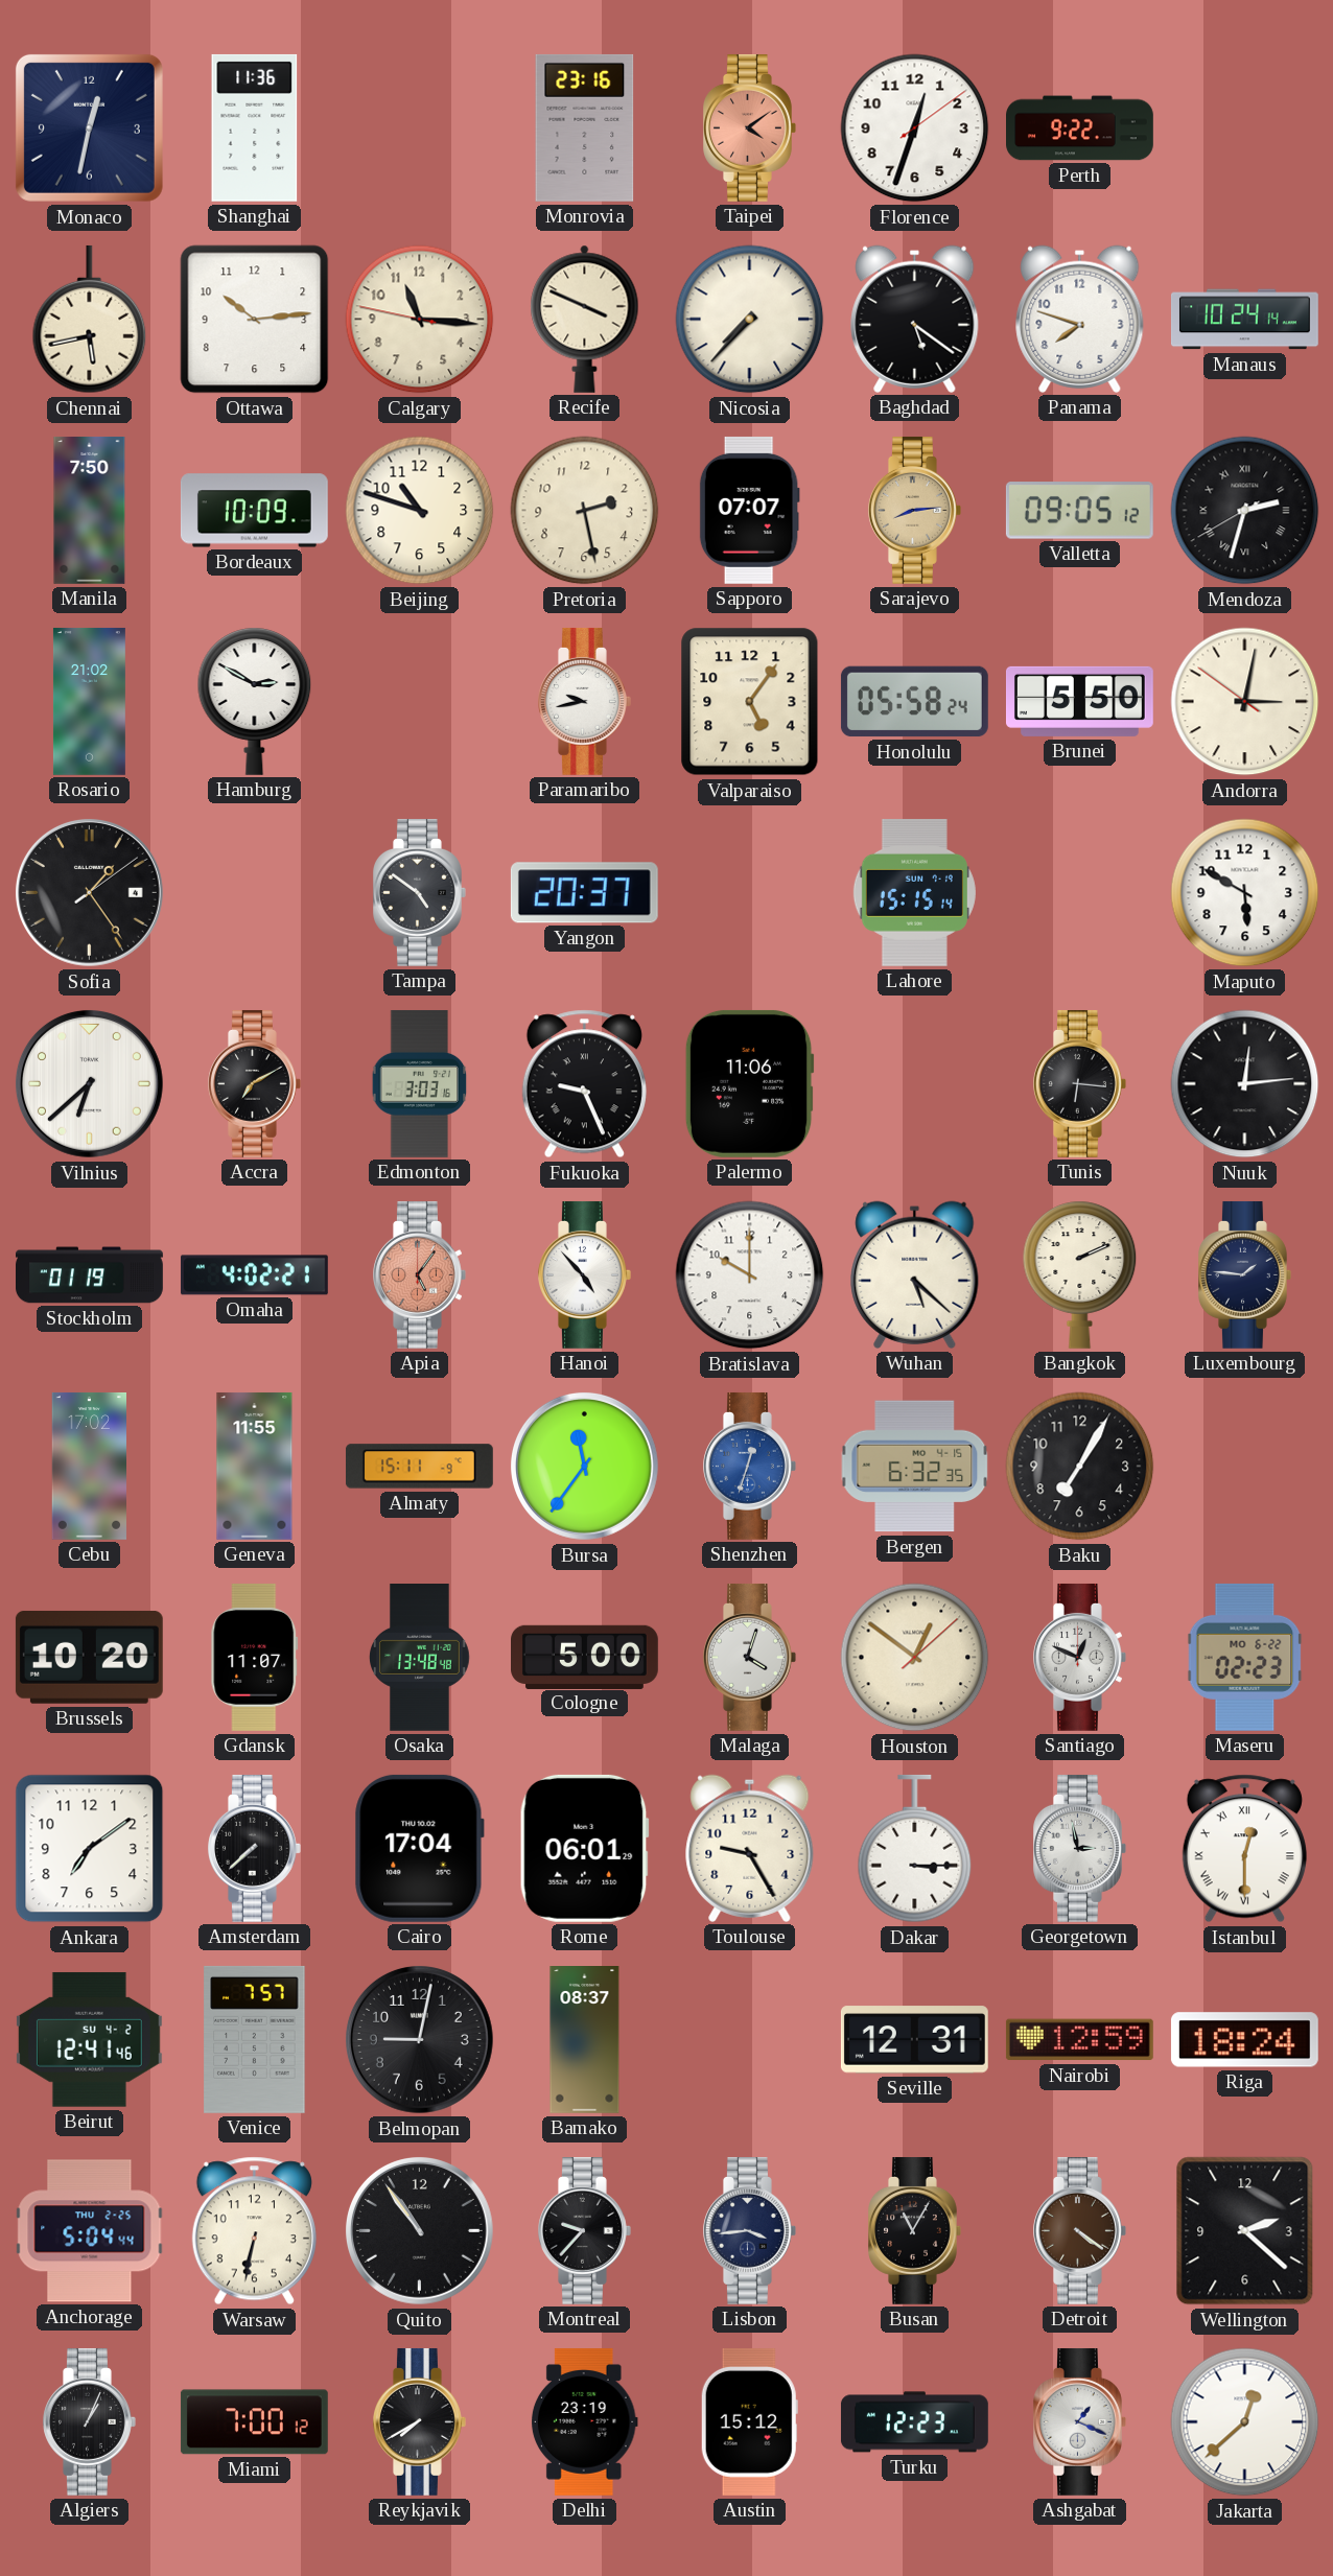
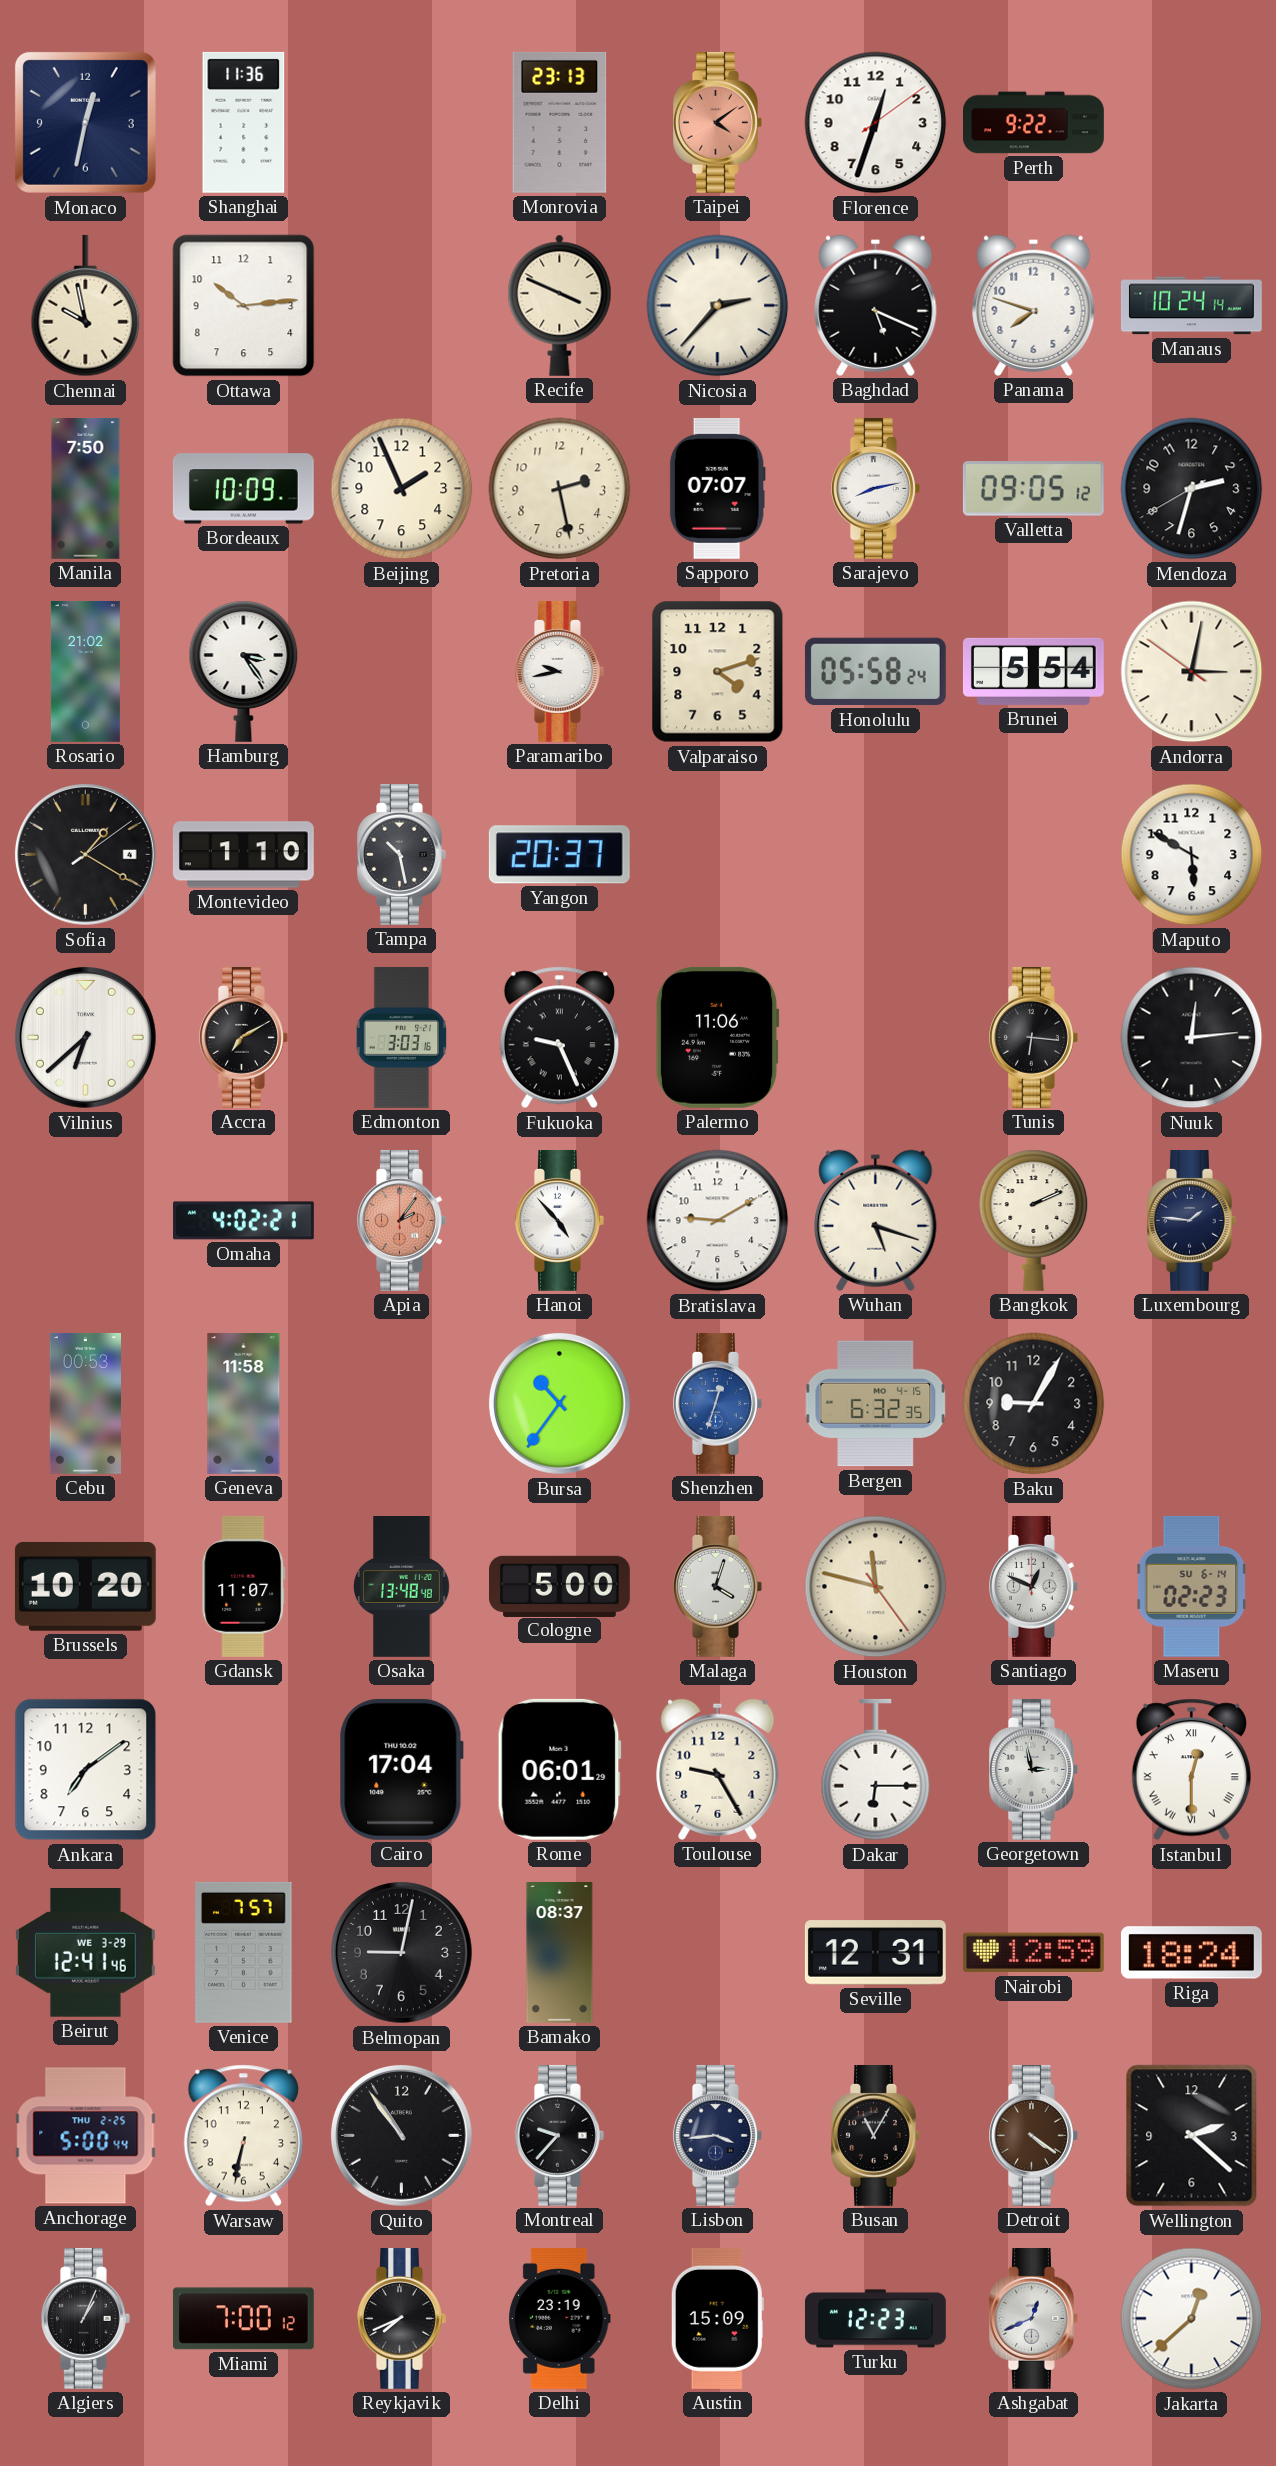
Monrovia: 23:16 -> 23:13 (560, 122)
Chennai: 5:43 -> 9:58 (86, 306)
Calgary: 11:15 -> none (420, 320)
Nicosia: 7:37 -> 2:37 (718, 306)
Baghdad: 5:21 -> 5:19 (876, 305)
Beijing: 10:48 -> 1:56 (402, 489)
Sarajevo: 8:14 -> 8:13 (876, 488)
Sarajevo dial: champagne -> white (876, 488)
Mendoza numerals: Roman -> Arabic (1192, 489)
Hamburg: 2:50 -> 3:24 (244, 671)
Valparaiso: 5:06 -> 4:12 (718, 672)
Brunei: 5:50 -> 5:54 (1033, 671)
Sofia: 1:24 -> 1:20 (85, 854)
Montevideo: none -> 1:10 (243, 855)
Tampa: 4:51 -> 10:28 (402, 854)
Lahore: 15:15 -> none (914, 892)
Stockholm: 01:19 -> none (90, 1275)
Apia: 5:06 -> 2:06 (402, 1220)
Bratislava: 10:00 -> 9:10 (718, 1221)
Wuhan: 5:22 -> 5:18 (876, 1220)
Cebu: 17:02 -> 00:53 (85, 1403)
Geneva: 11:55 -> 11:58 (244, 1403)
Almaty: 15:11 -> none (419, 1467)
Bursa: 11:36 -> 10:36 (559, 1403)
Baku: 7:05 -> 9:05 (1034, 1404)
Houston: 12:51 -> 11:47 (876, 1587)
Maseru date: MO 6-22 -> SU 6-14 (1192, 1586)
Amsterdam: 7:38 -> none (255, 1848)
Dakar: 3:15 -> 6:15 (876, 1770)
Beirut date: SU 4-2 -> WE 3-29 (85, 1952)
Anchorage: 5:04 -> 5:00 (86, 2136)
Reykjavik: 7:40 -> 7:41 (402, 2318)
Austin: 15:12 -> 15:09 (717, 2318)
Ashgabat: 1:19 -> 12:41 (1034, 2318)
